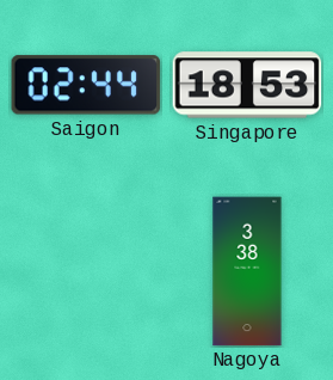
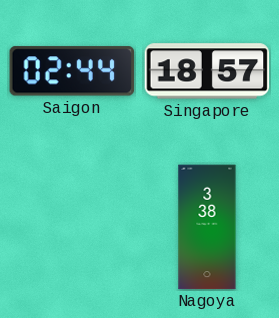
Singapore: 18:53 -> 18:57 (207, 71)
